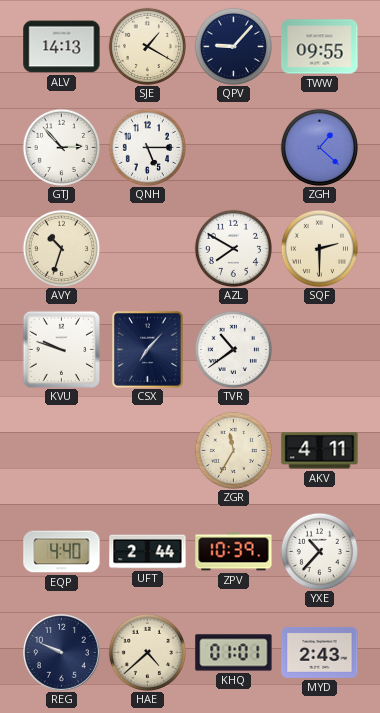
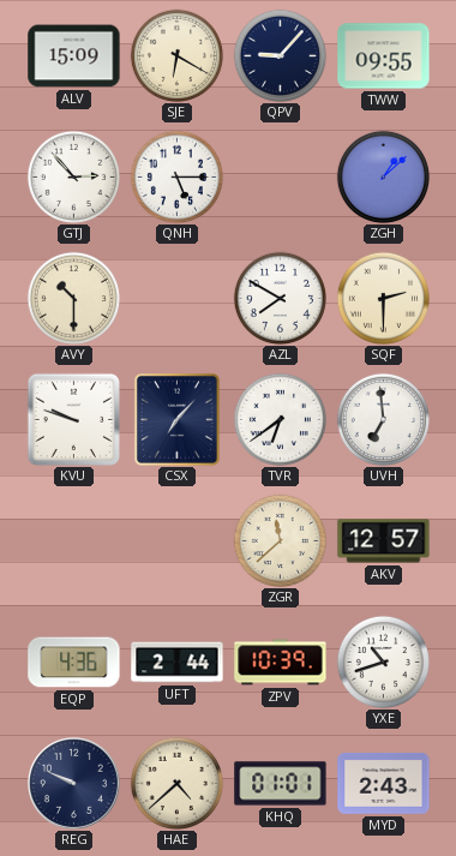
ALV: 14:13 -> 15:09 (74, 56)
SJE: 1:20 -> 6:20 (176, 55)
ZGH: 1:22 -> 1:08 (383, 176)
AVY: 10:33 -> 10:30 (73, 298)
TVR: 10:39 -> 6:39 (280, 419)
UVH: none -> 6:59 (383, 419)
ZGR: 11:35 -> 11:38 (280, 540)
AKV: 4:11 -> 12:57 (384, 541)
EQP: 4:40 -> 4:36 (74, 663)
YXE: 10:37 -> 10:42 (383, 662)
